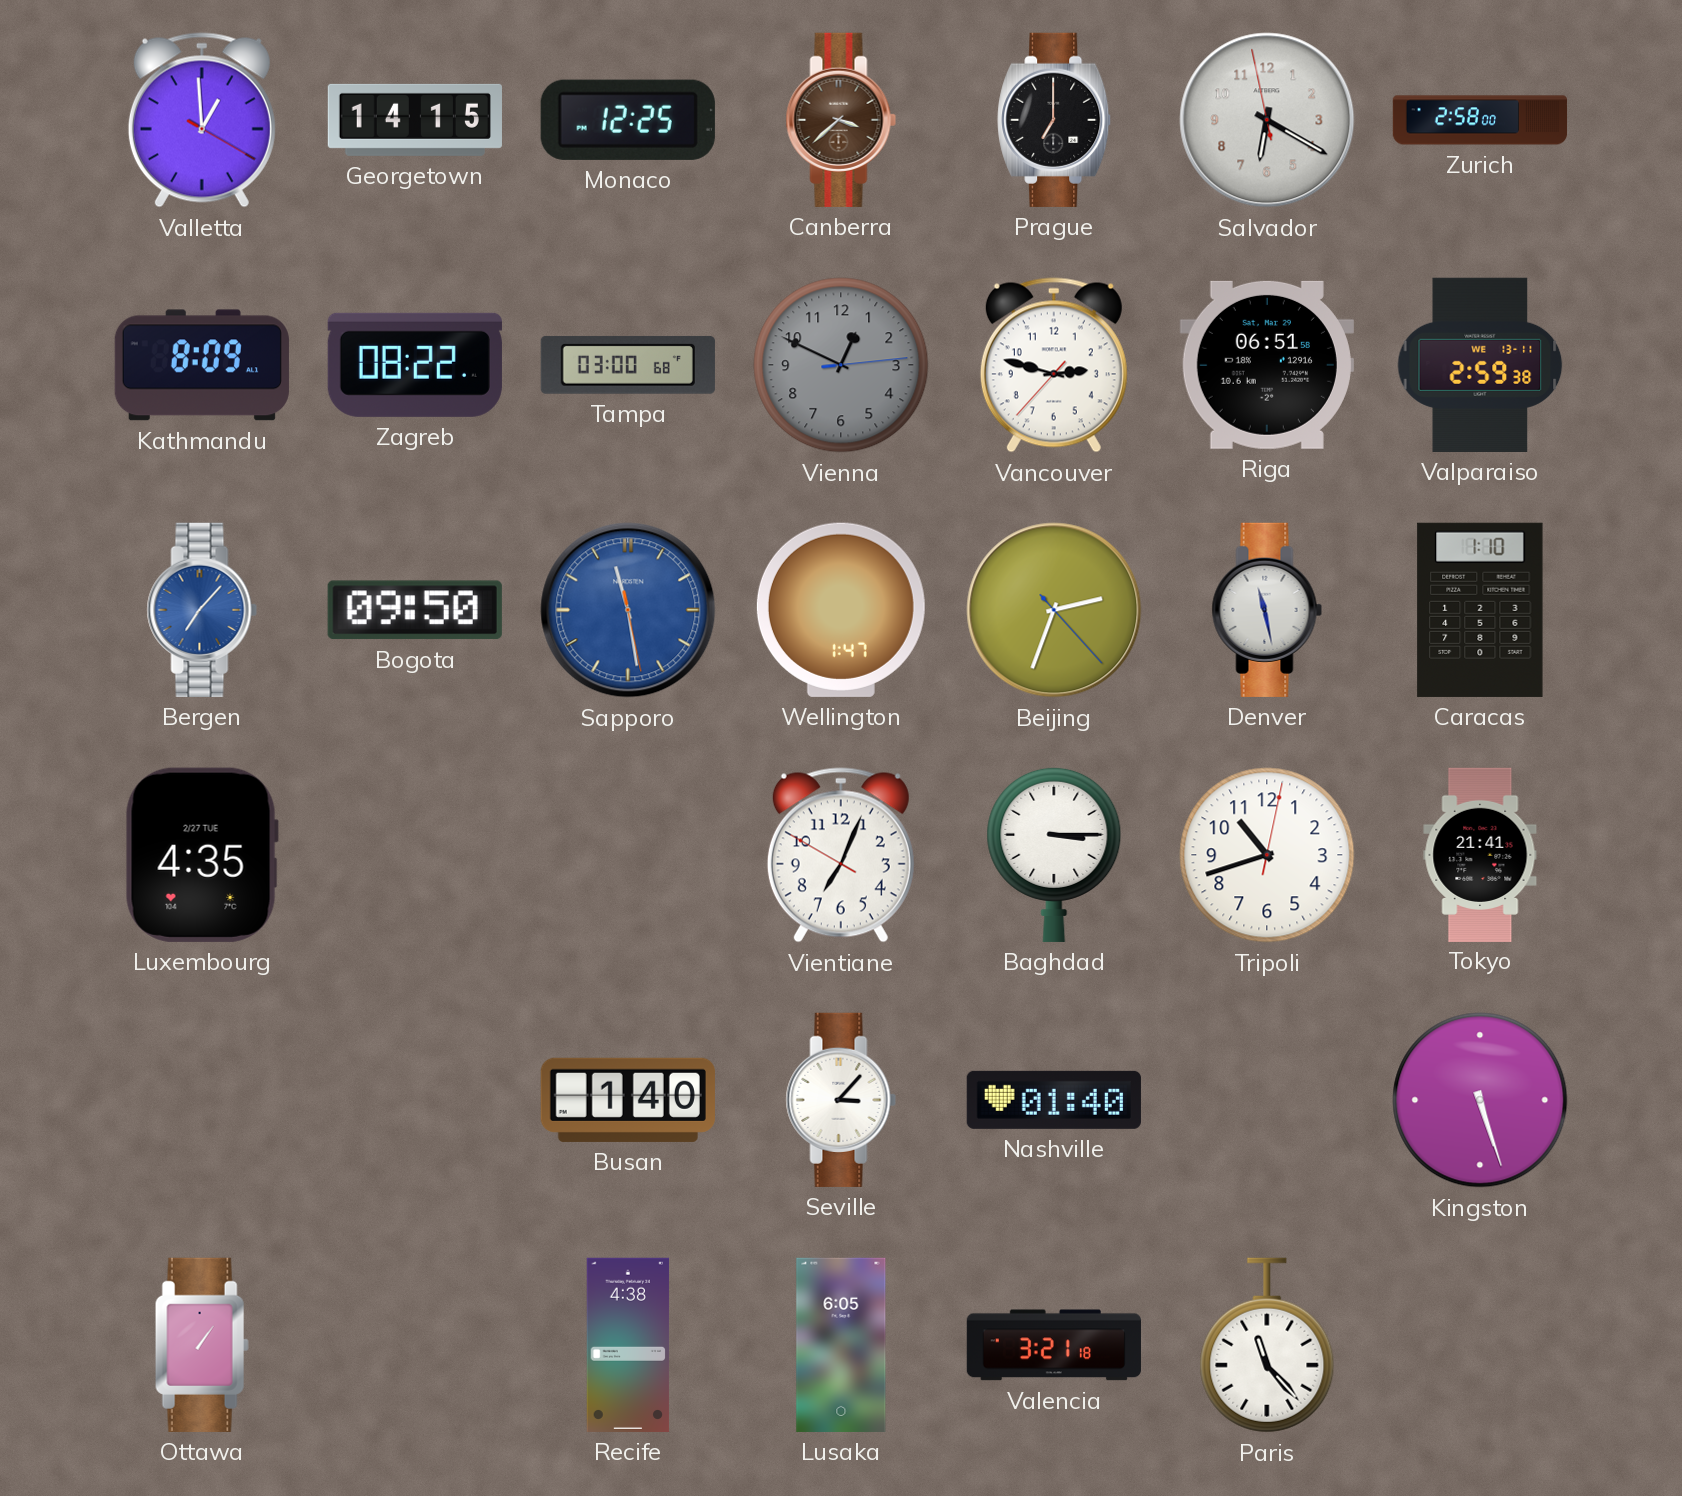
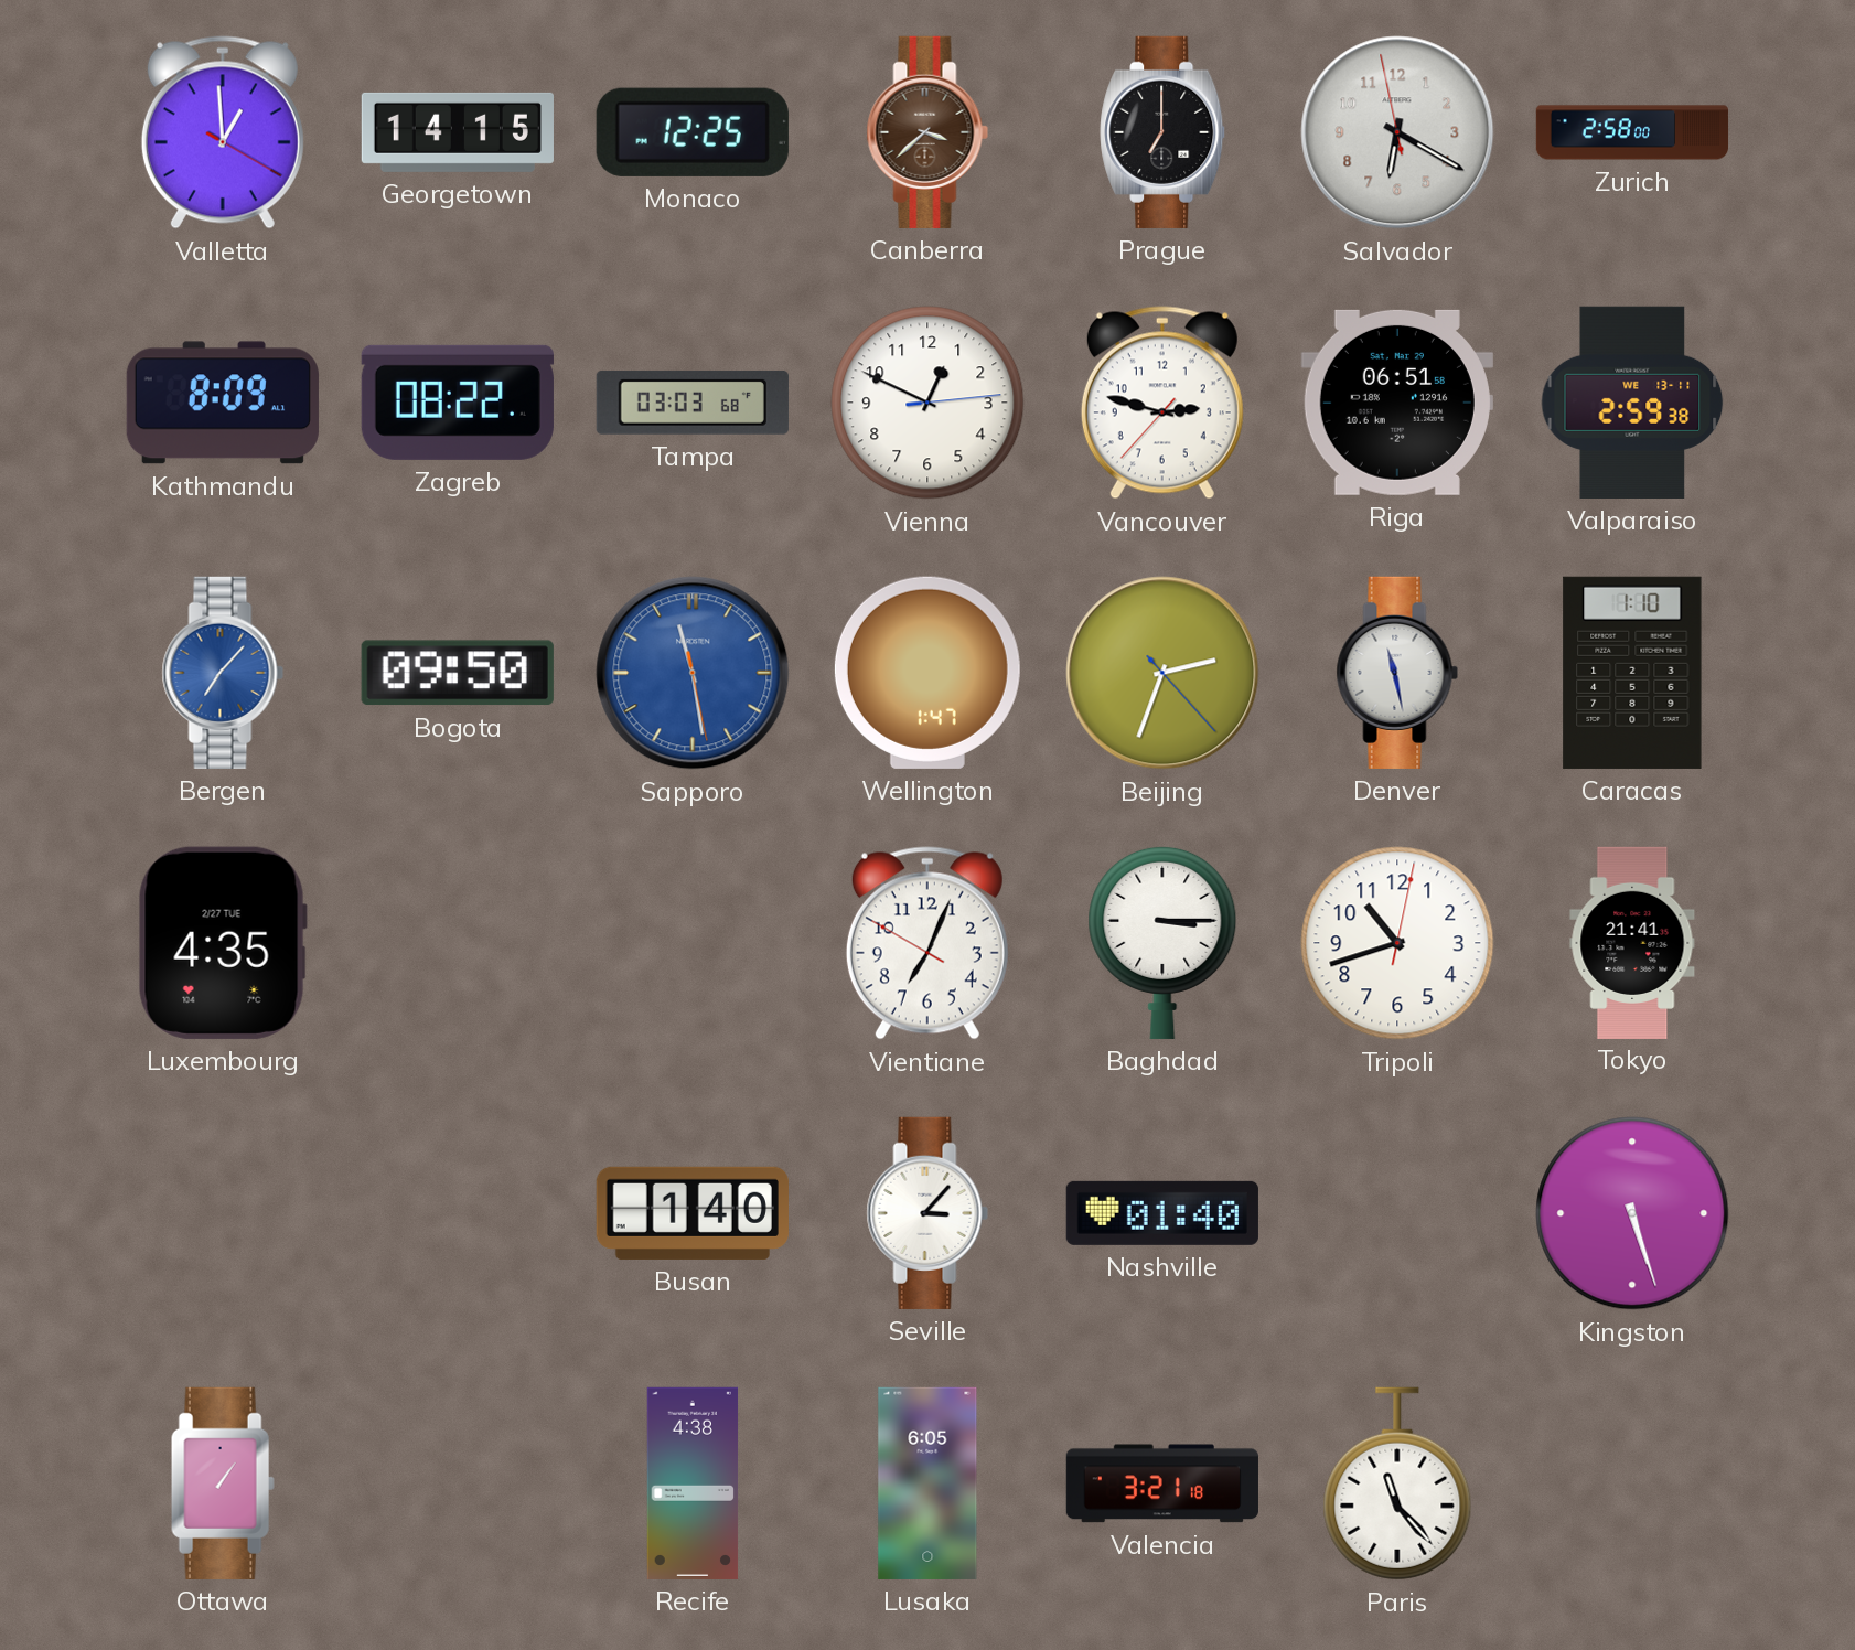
Tampa: 03:00 -> 03:03 (693, 403)
Vienna dial: grey -> white (927, 403)
